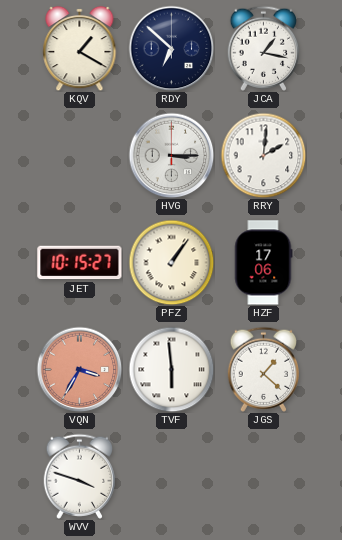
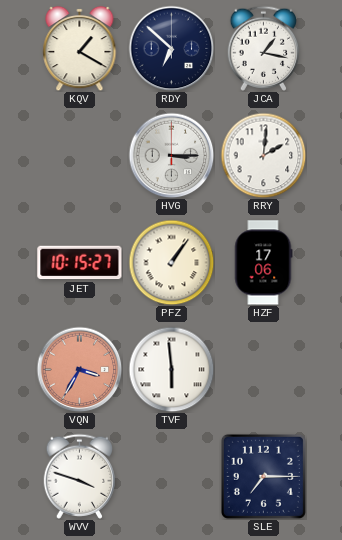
JGS: 1:22 -> none (263, 369)
SLE: none -> 7:15 (263, 476)
